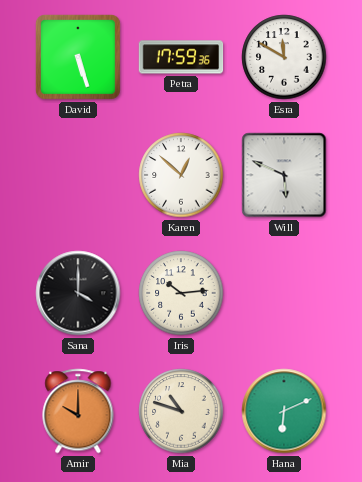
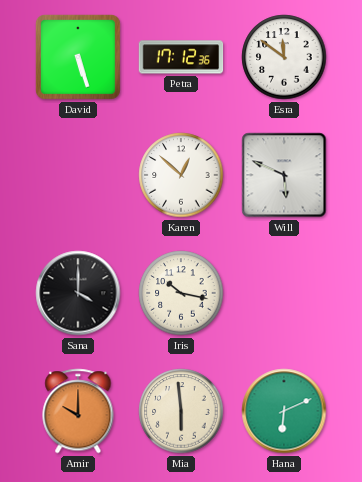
Petra: 17:59 -> 17:12 (181, 57)
Esra: 11:50 -> 11:51 (284, 57)
Iris: 10:14 -> 10:17 (181, 293)
Mia: 10:48 -> 5:59 (181, 411)
